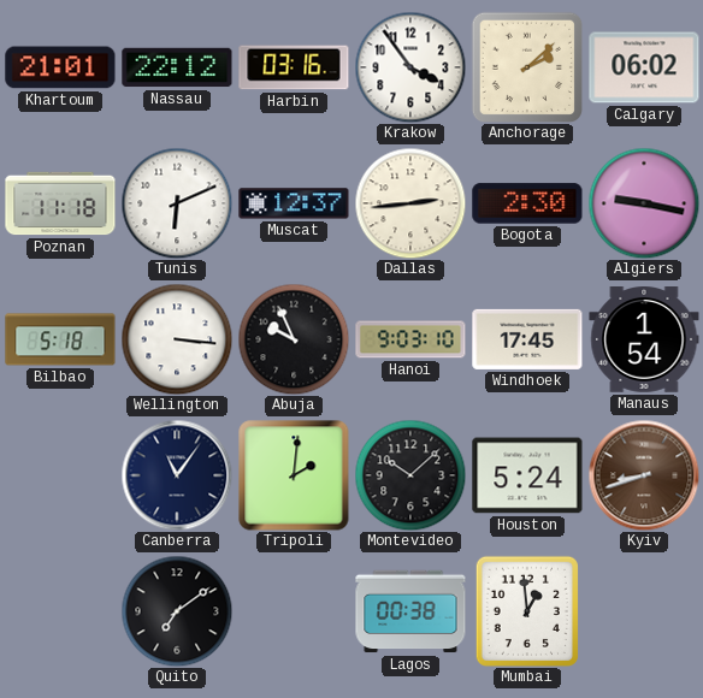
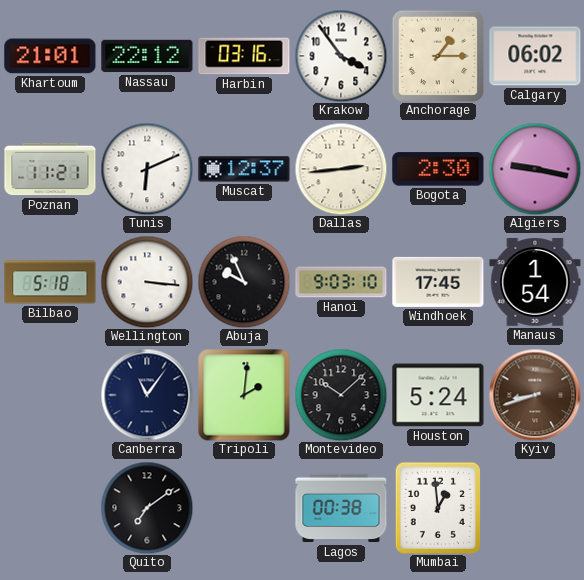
Anchorage: 2:08 -> 1:15 (437, 55)
Poznan: 11:18 -> 11:21 (50, 169)
